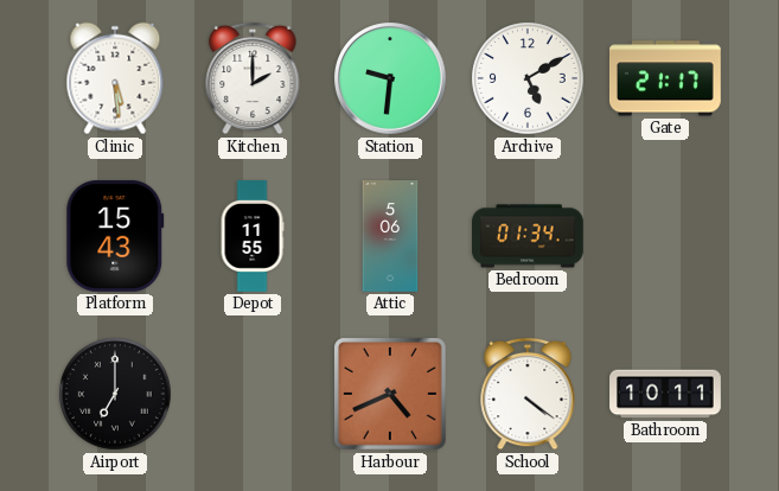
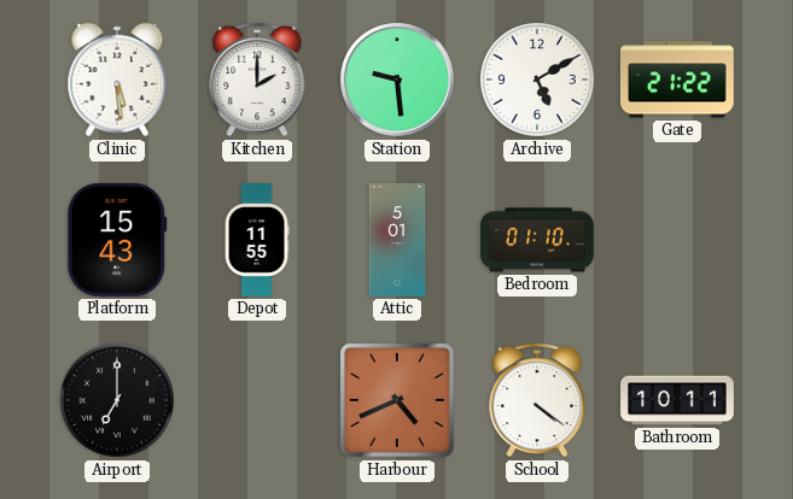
Station: 9:31 -> 9:29 (398, 81)
Gate: 21:17 -> 21:22 (677, 80)
Attic: 5:06 -> 5:01 (397, 241)
Bedroom: 01:34 -> 01:10 (538, 240)
